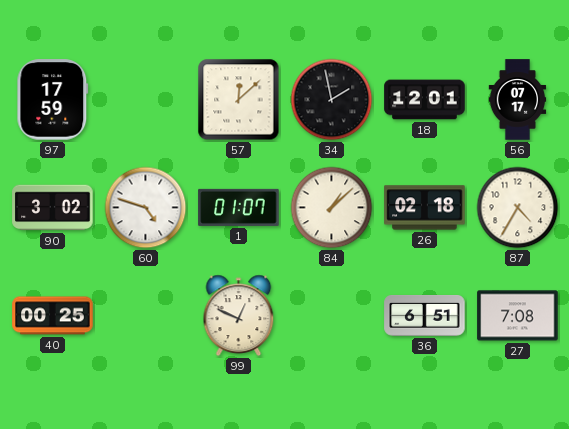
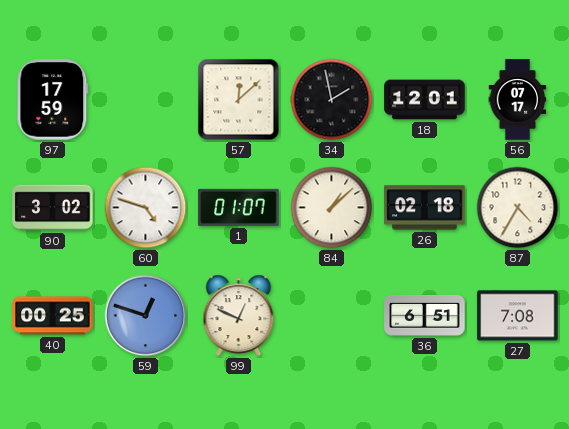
59: none -> 12:48 (146, 316)
